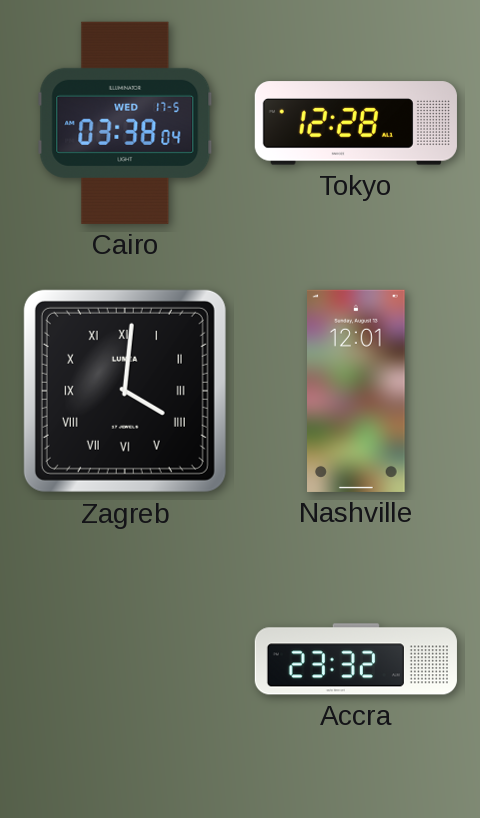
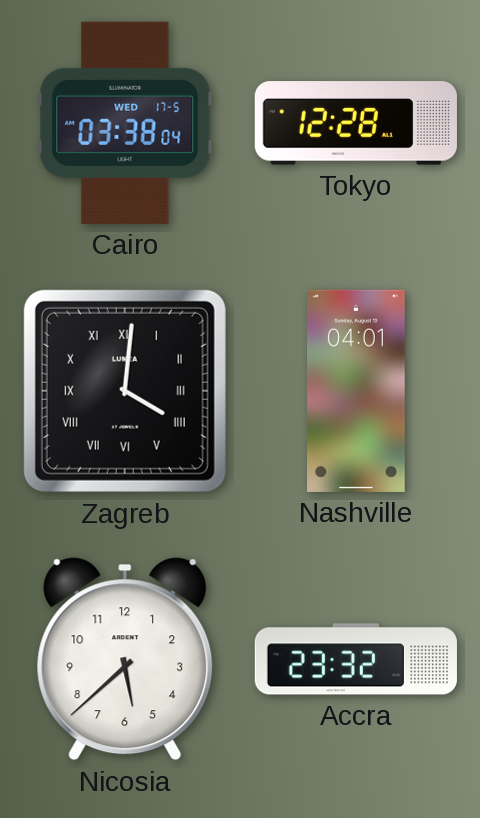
Nashville: 12:01 -> 04:01 (357, 391)
Nicosia: none -> 5:38 (125, 659)
